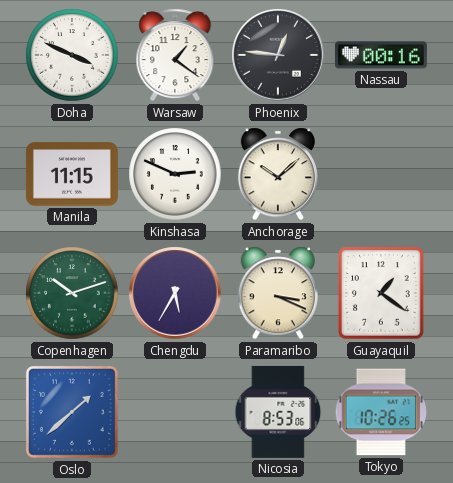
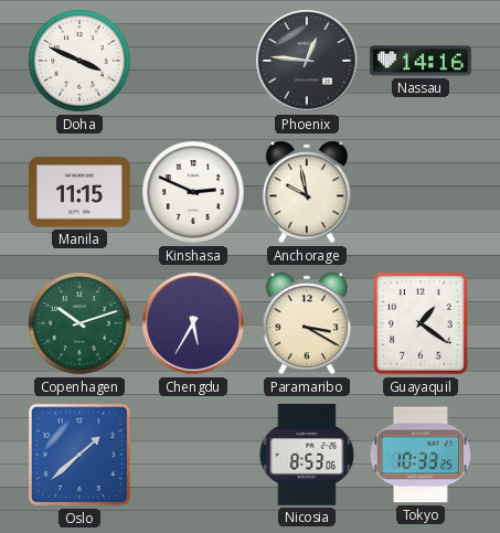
Warsaw: 1:21 -> none (175, 55)
Nassau: 00:16 -> 14:16 (421, 61)
Anchorage: 10:08 -> 9:58 (306, 192)
Paramaribo: 3:19 -> 3:20 (306, 323)
Tokyo: 10:26 -> 10:33 (419, 455)
